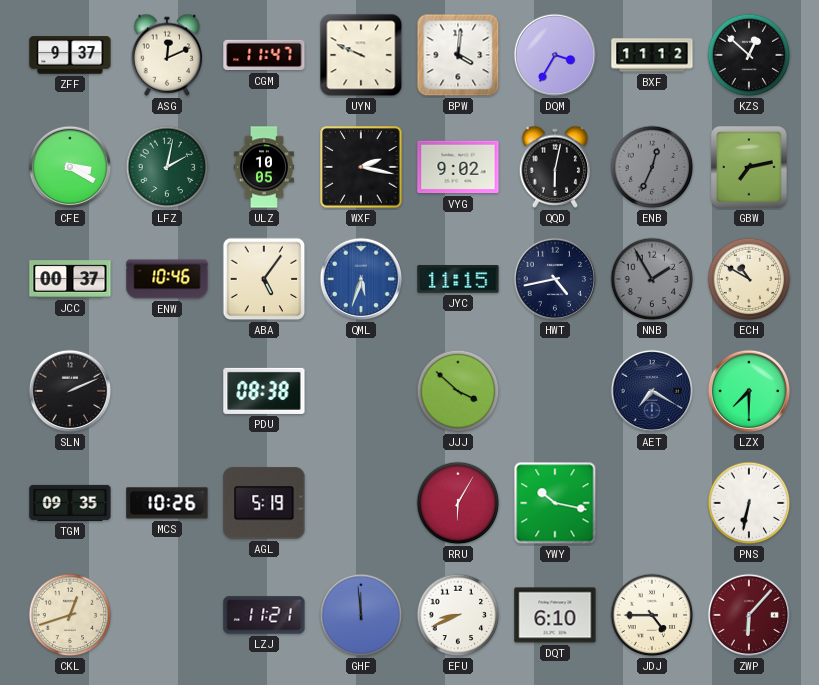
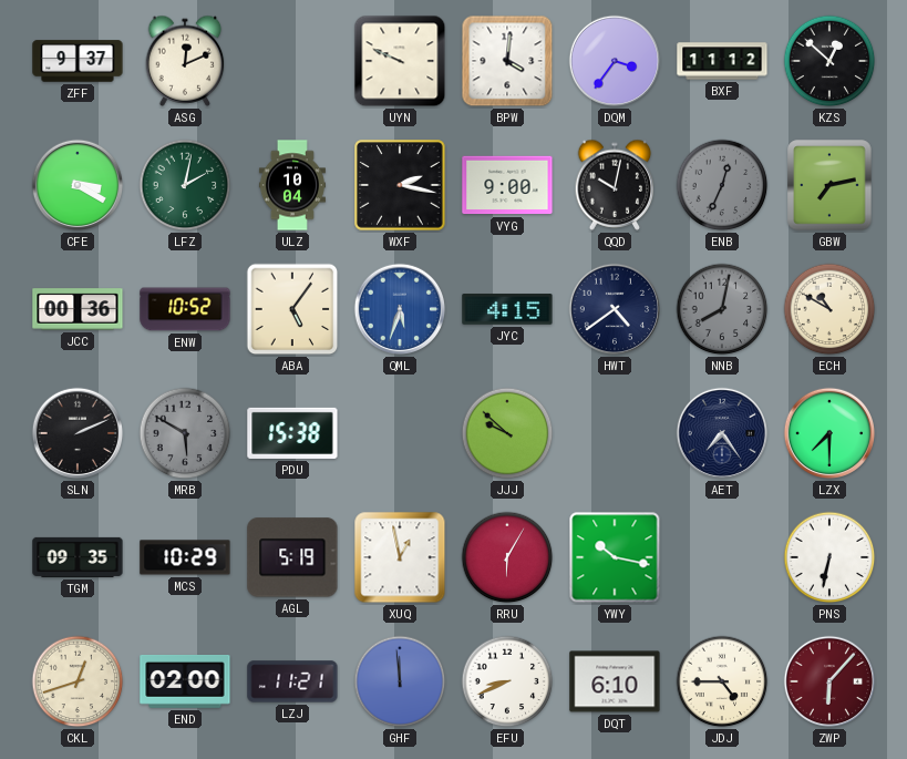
CGM: 11:47 -> none (264, 55)
DQM: 3:35 -> 3:36 (615, 61)
ULZ: 10:05 -> 10:04 (292, 185)
VYG: 9:02 -> 9:00 (507, 185)
QQD: 6:02 -> 10:02 (615, 185)
JCC: 00:37 -> 00:36 (78, 309)
ENW: 10:46 -> 10:52 (185, 309)
JYC: 11:15 -> 4:15 (507, 309)
HWT: 4:43 -> 4:39 (615, 309)
NNB: 1:55 -> 8:02 (722, 309)
MRB: none -> 5:50 (185, 433)
PDU: 08:38 -> 15:38 (292, 433)
JJJ: 3:52 -> 9:52 (507, 433)
AET: 7:20 -> 7:24 (722, 433)
MCS: 10:26 -> 10:29 (185, 557)
XUQ: none -> 12:58 (400, 557)
END: none -> 02:00 (185, 681)
